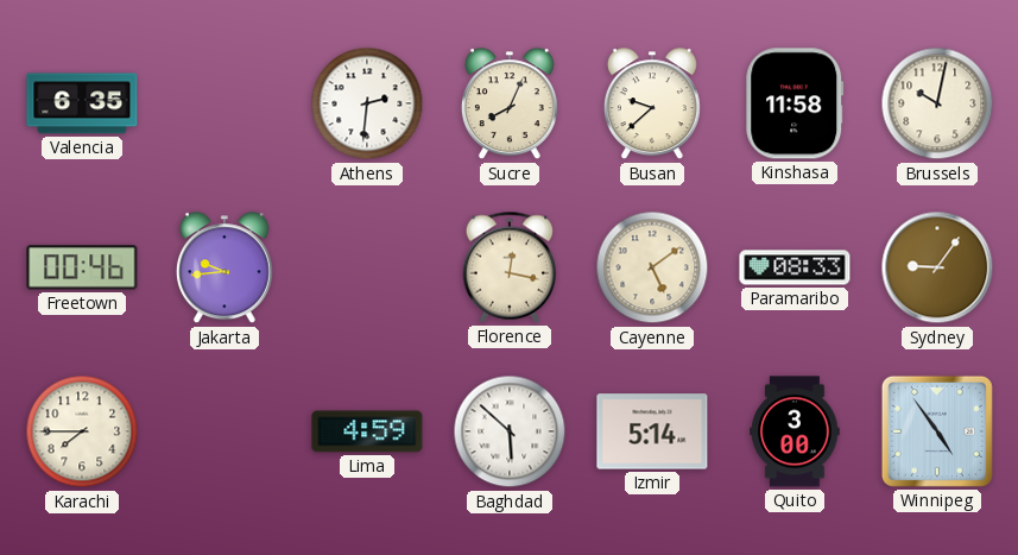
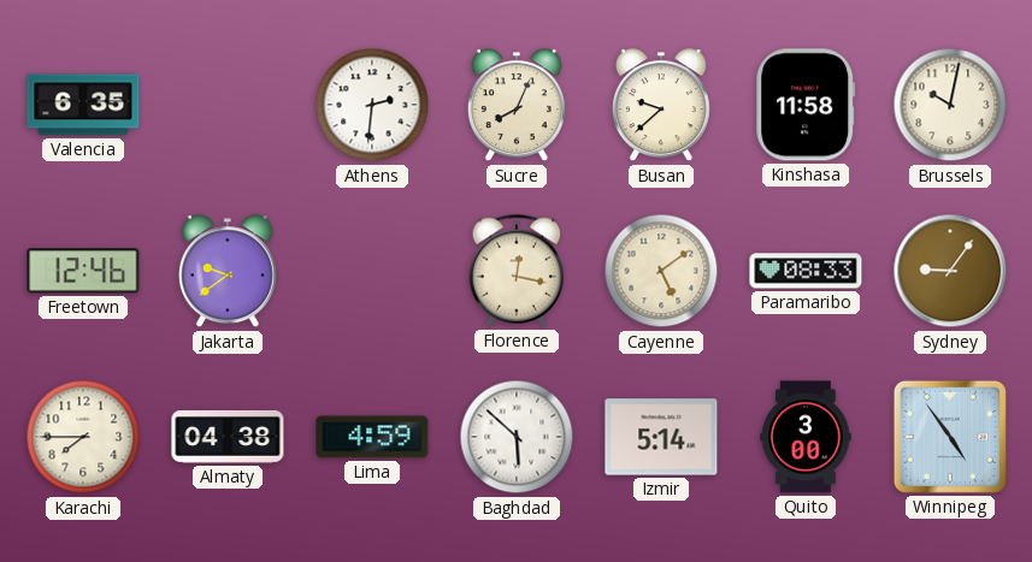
Freetown: 00:46 -> 12:46 (83, 271)
Jakarta: 9:44 -> 9:39 (228, 272)
Almaty: none -> 04:38 (228, 437)
